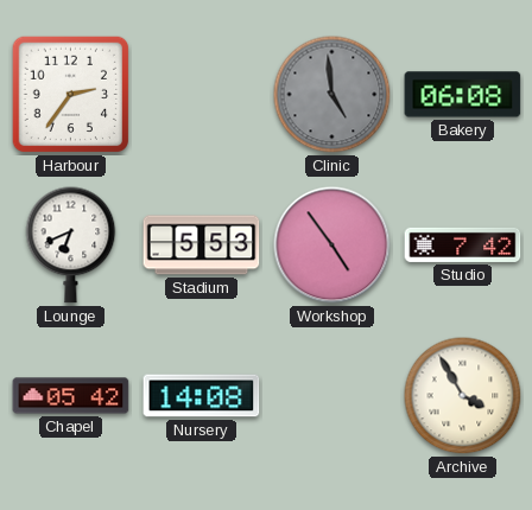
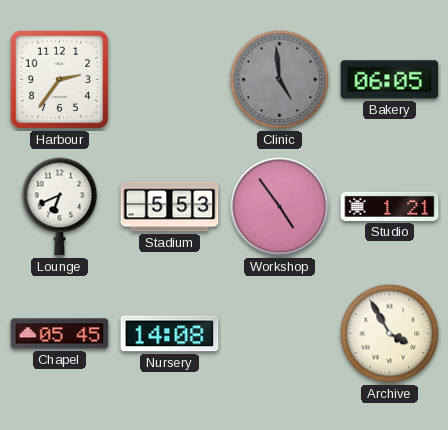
Bakery: 06:08 -> 06:05 (390, 80)
Studio: 7:42 -> 1:21 (390, 206)
Chapel: 05:42 -> 05:45 (60, 334)
